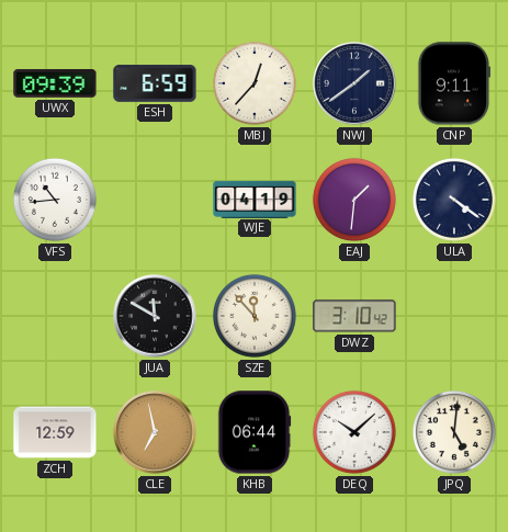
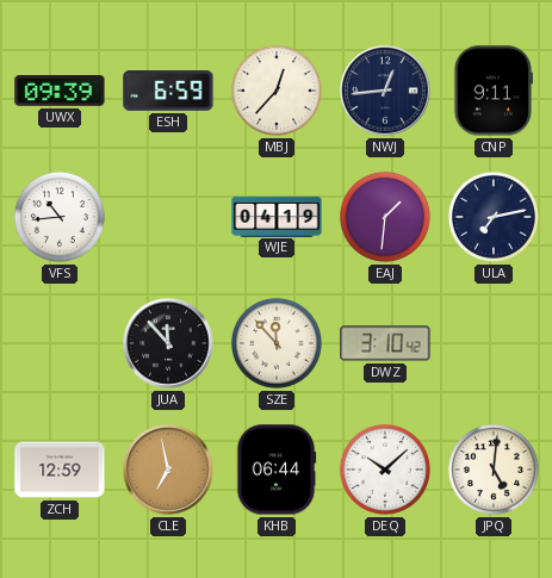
NWJ: 1:39 -> 12:44 (385, 91)
ULA: 4:21 -> 7:13 (494, 217)
JUA: 11:50 -> 11:53 (168, 343)
